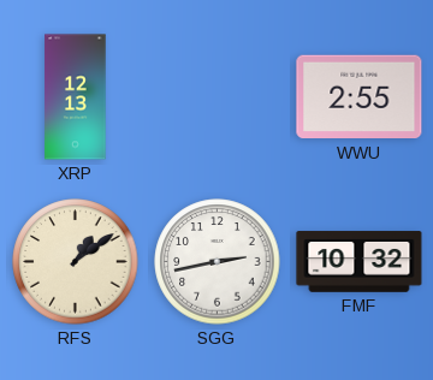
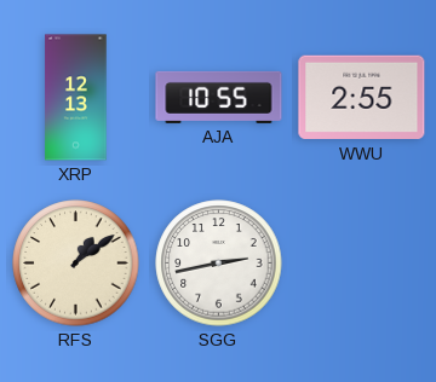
AJA: none -> 10:55 (219, 97)
FMF: 10:32 -> none (360, 262)
